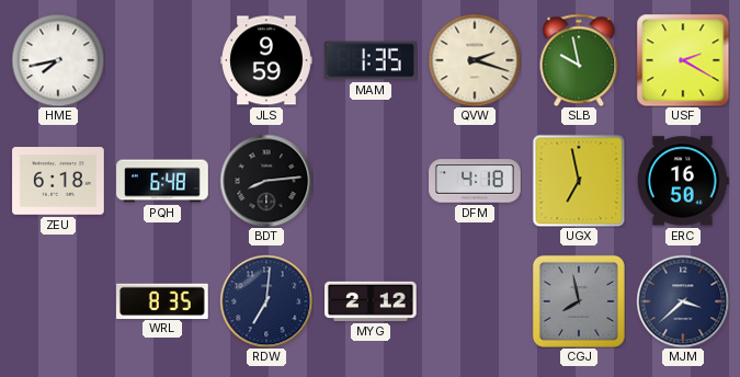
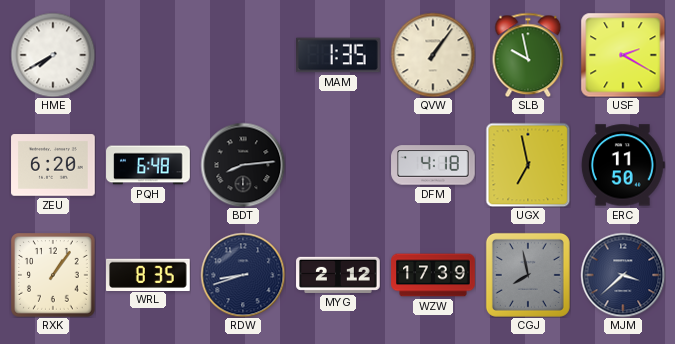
HME: 7:43 -> 7:40 (53, 55)
JLS: 9:59 -> none (266, 60)
QVW: 2:18 -> 1:06 (433, 55)
ZEU: 6:18 -> 6:20 (53, 165)
ERC: 16:50 -> 11:50 (623, 165)
RXK: none -> 1:06 (54, 276)
RDW: 7:01 -> 8:42 (243, 275)
WZW: none -> 17:39 (433, 275)
